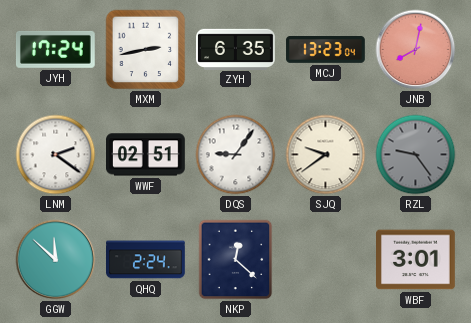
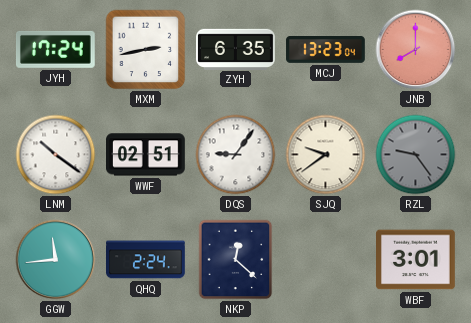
JNB: 8:02 -> 8:00 (416, 50)
LNM: 2:21 -> 10:21 (56, 155)
GGW: 11:52 -> 11:44 (56, 260)
